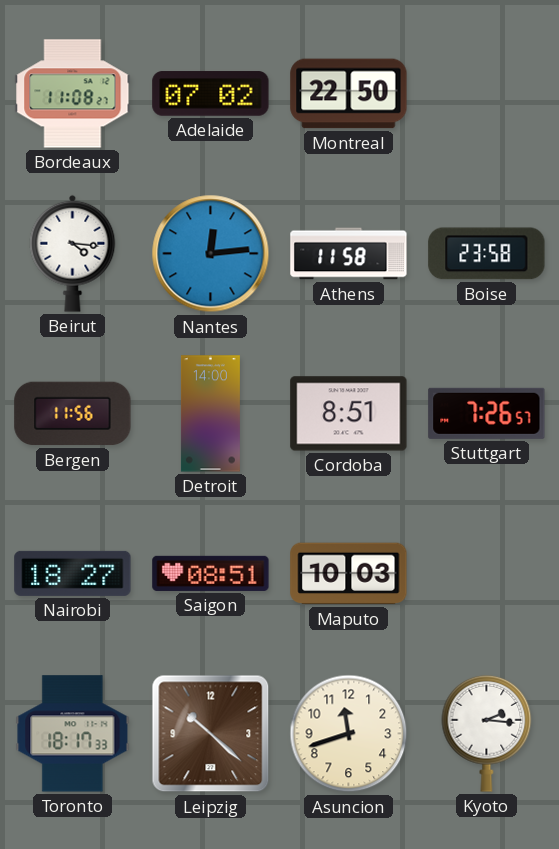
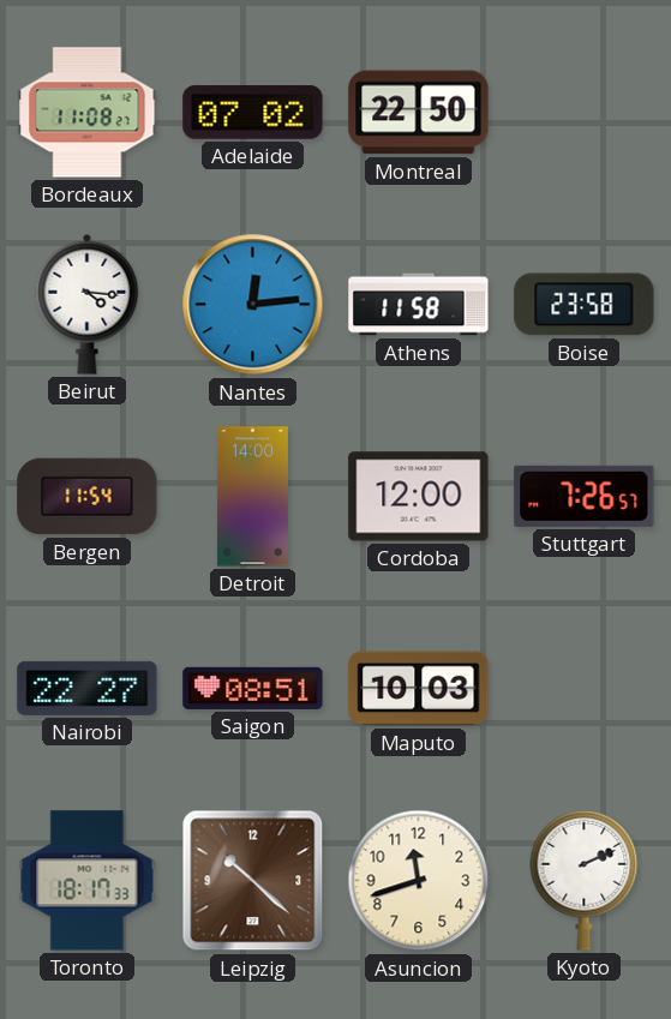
Bergen: 11:56 -> 11:54 (88, 497)
Cordoba: 8:51 -> 12:00 (419, 497)
Nairobi: 18:27 -> 22:27 (88, 688)
Kyoto: 2:16 -> 2:11 (585, 880)
